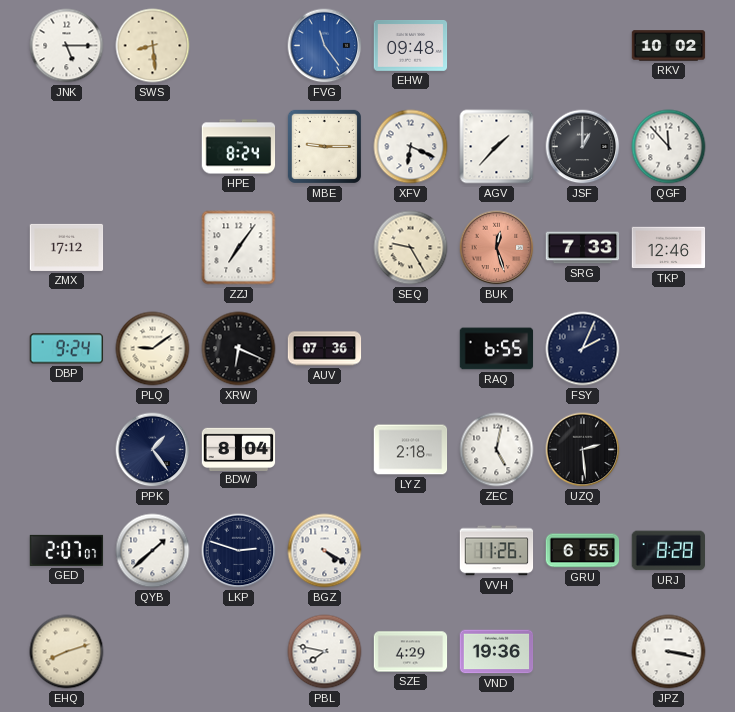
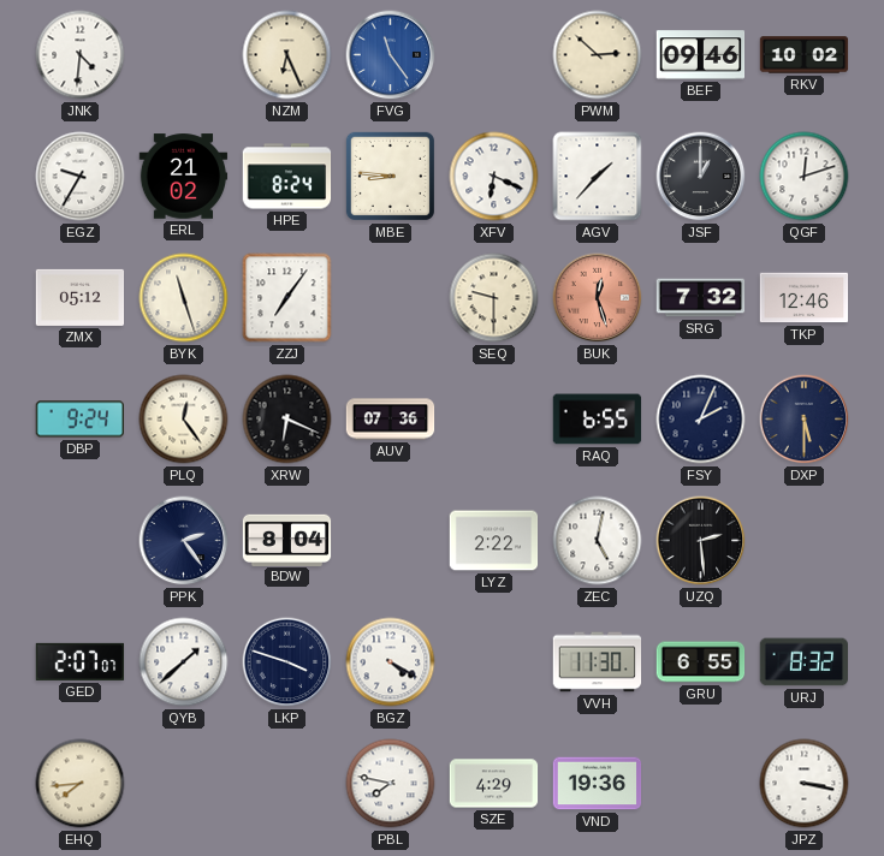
JNK: 5:15 -> 4:31 (81, 55)
SWS: 8:29 -> none (153, 46)
NZM: none -> 6:26 (287, 55)
EHW: 09:48 -> none (411, 46)
PWM: none -> 2:52 (598, 55)
BEF: none -> 09:46 (701, 55)
EGZ: none -> 9:35 (81, 177)
ERL: none -> 21:02 (184, 177)
MBE: 9:15 -> 8:46 (390, 176)
QGF: 11:53 -> 12:12 (805, 177)
ZMX: 17:12 -> 05:12 (81, 297)
BYK: none -> 11:27 (184, 298)
SEQ: 9:25 -> 9:30 (494, 298)
SRG: 7:33 -> 7:32 (701, 298)
PLQ: 9:09 -> 12:24 (184, 420)
DXP: none -> 5:30 (805, 420)
PPK: 1:24 -> 2:24 (184, 541)
LYZ: 2:18 -> 2:22 (494, 541)
LKP: 2:48 -> 3:48 (287, 662)
VVH: 11:26 -> 11:30 (598, 662)
URJ: 8:28 -> 8:32 (803, 662)
EHQ: 8:12 -> 7:44 (81, 784)
